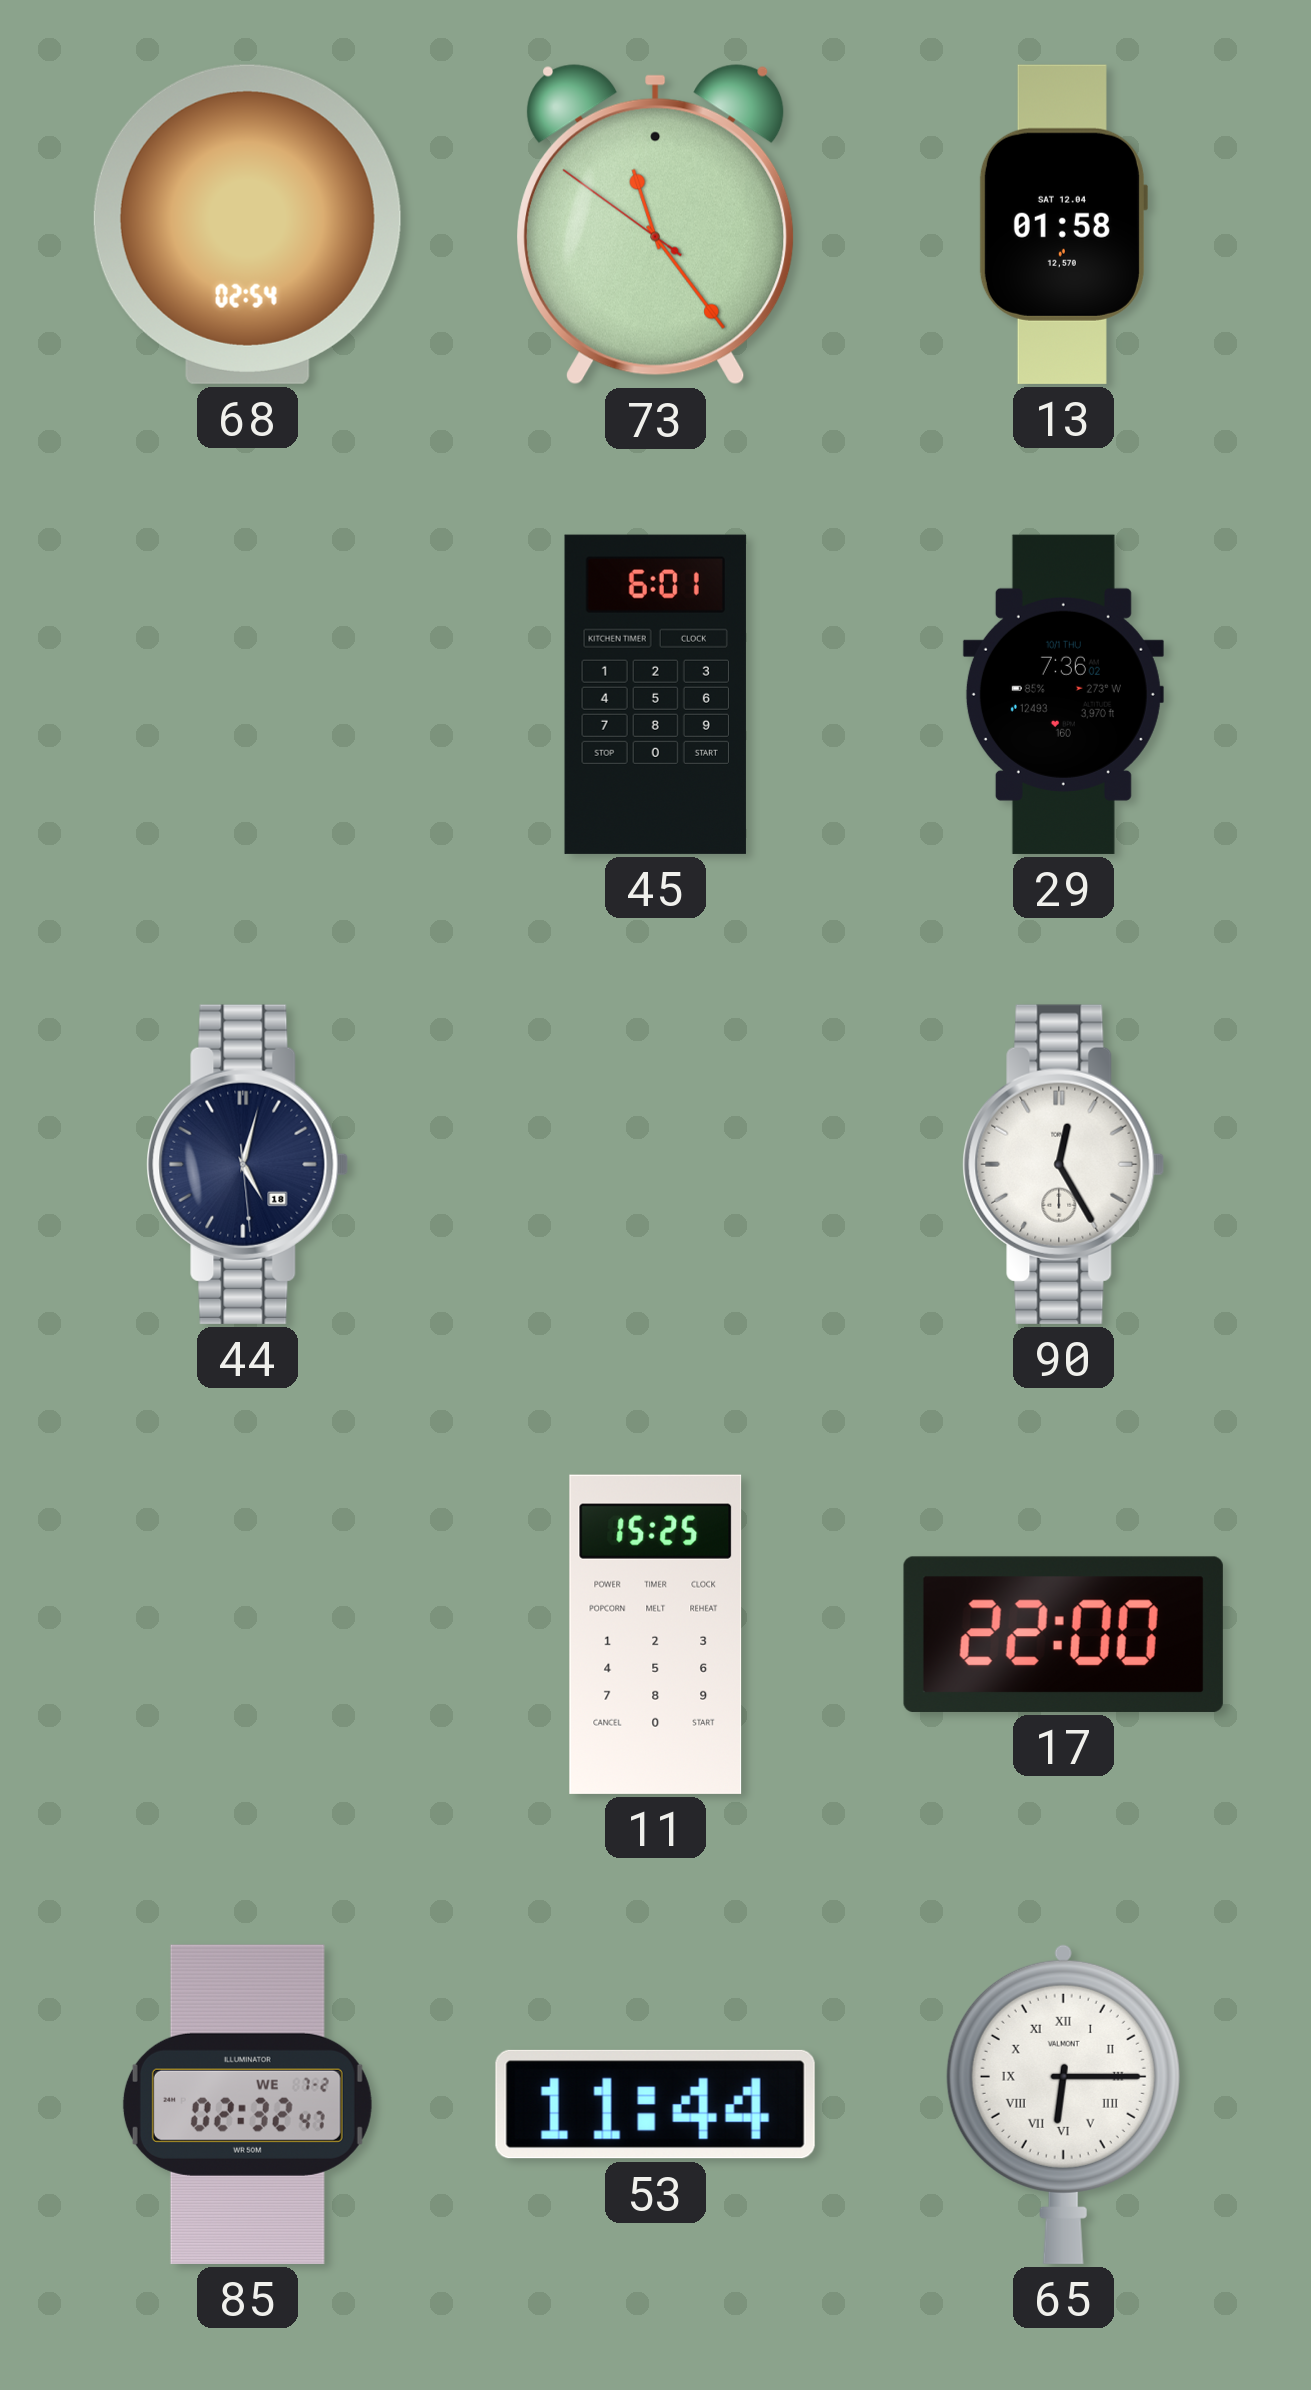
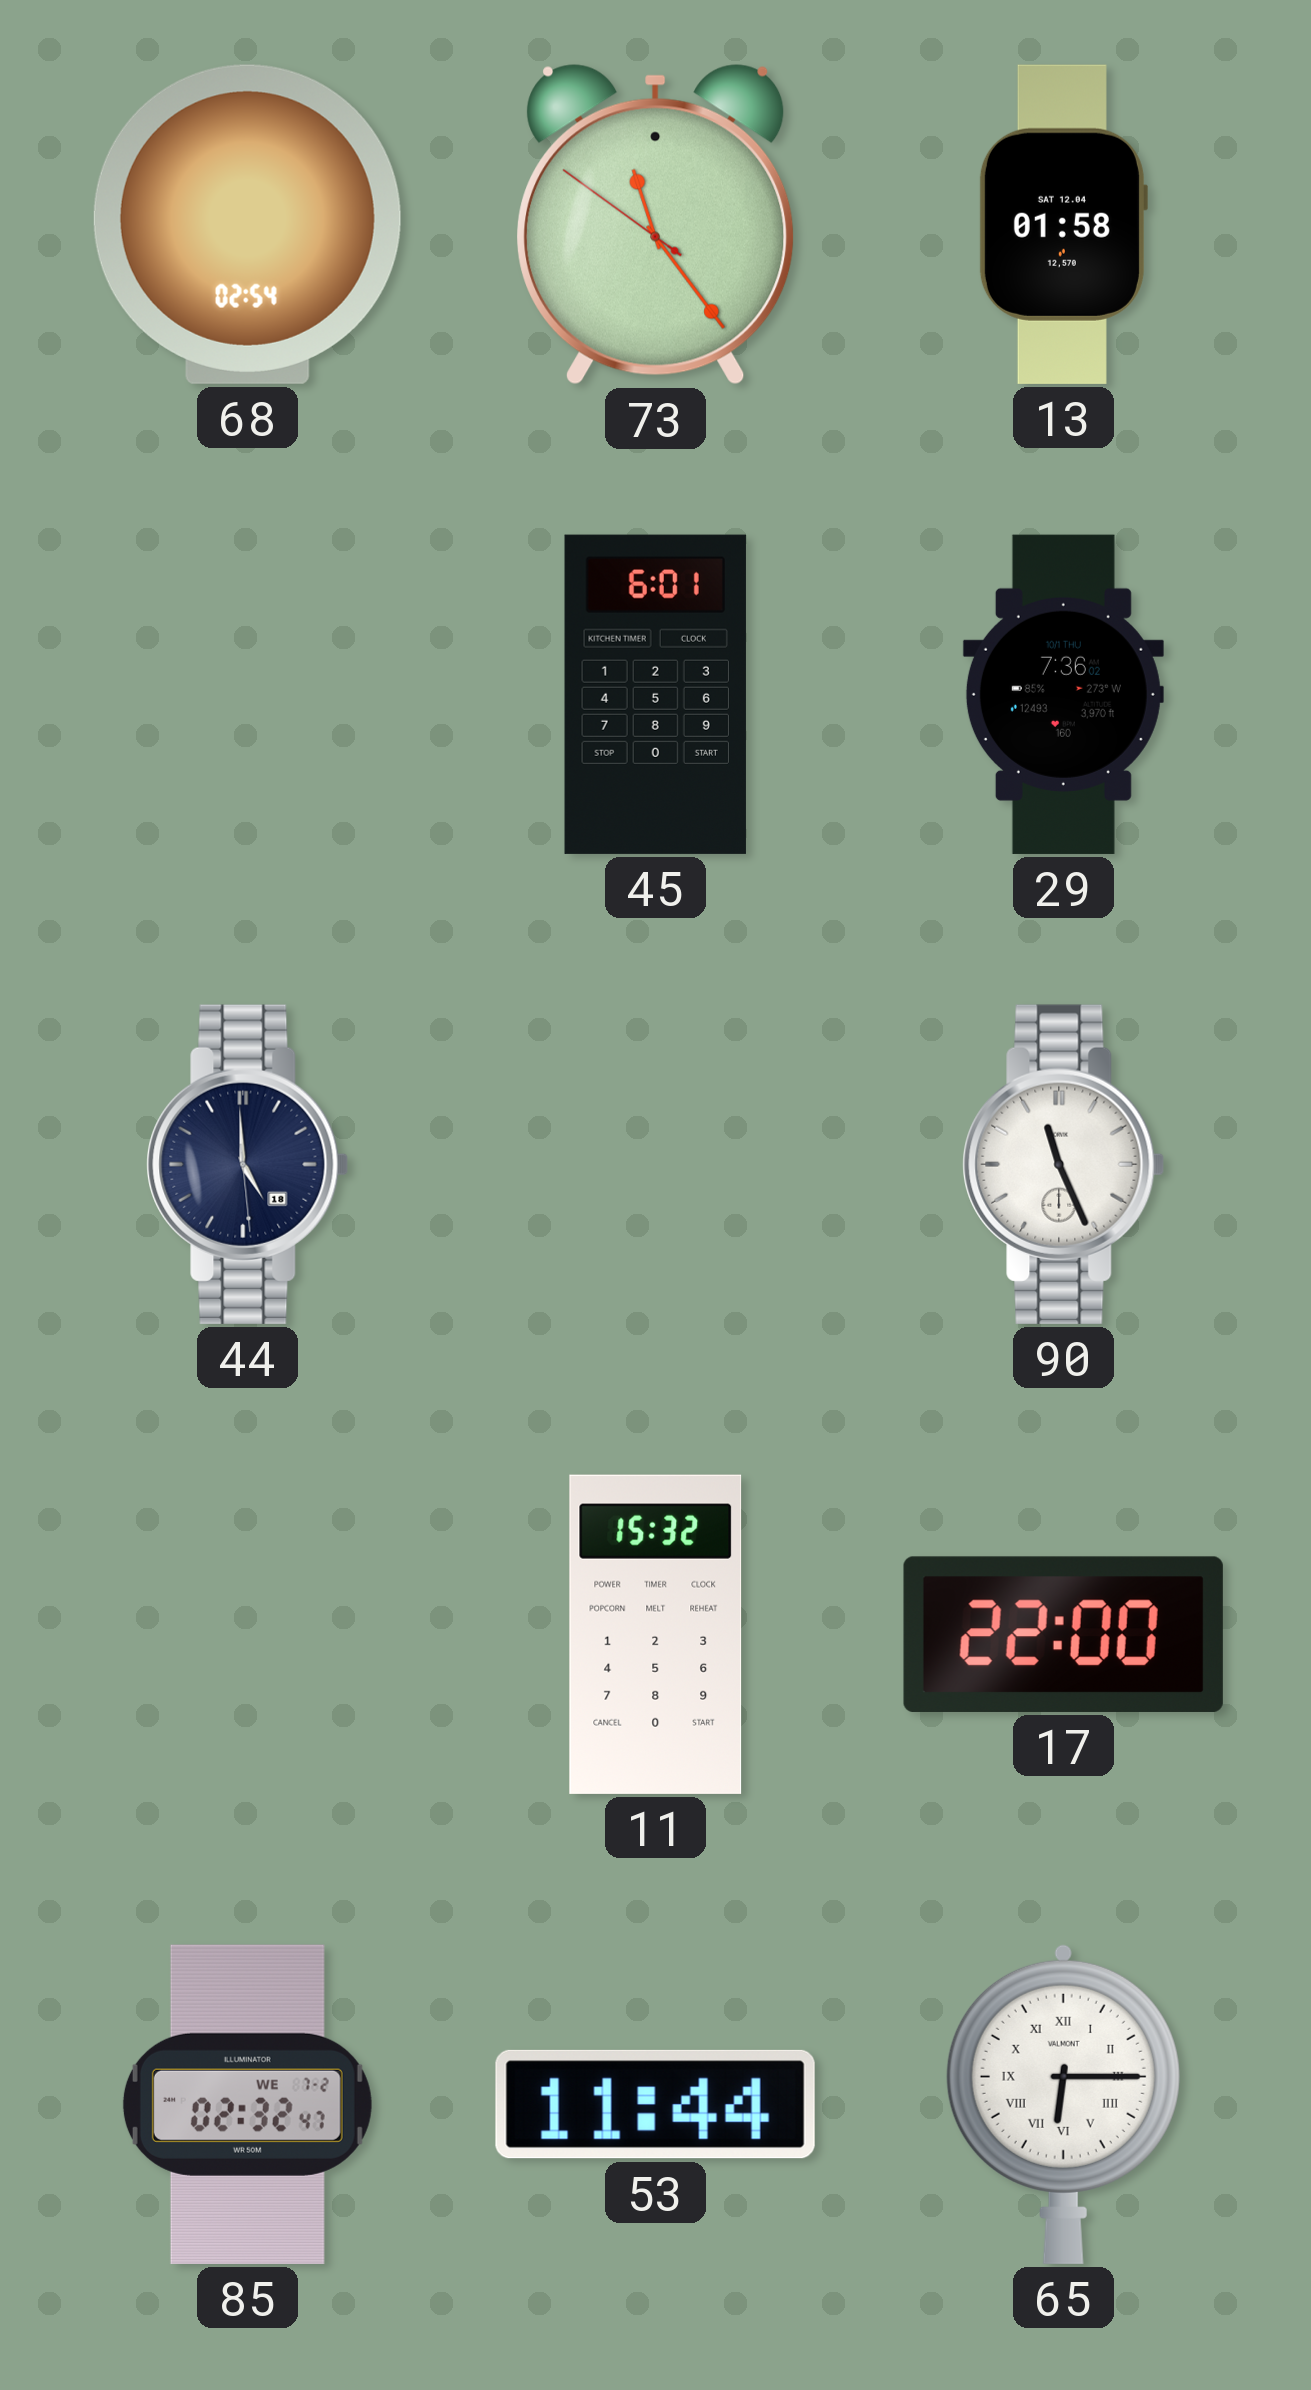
44: 5:02 -> 4:59 (248, 1164)
90: 12:25 -> 11:26 (1064, 1164)
11: 15:25 -> 15:32 (656, 1634)
